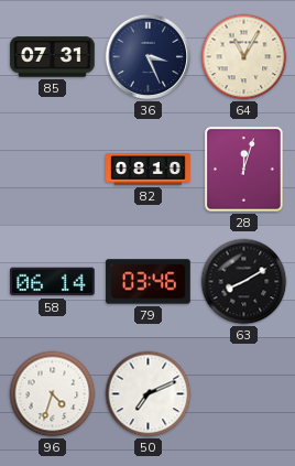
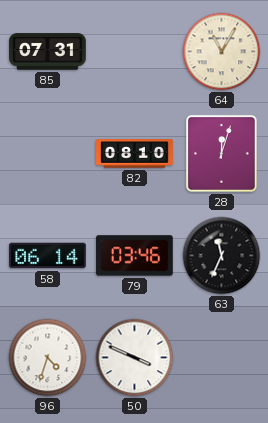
36: 3:26 -> none (149, 57)
63: 8:10 -> 11:34 (222, 256)
50: 7:11 -> 3:49 (135, 358)
